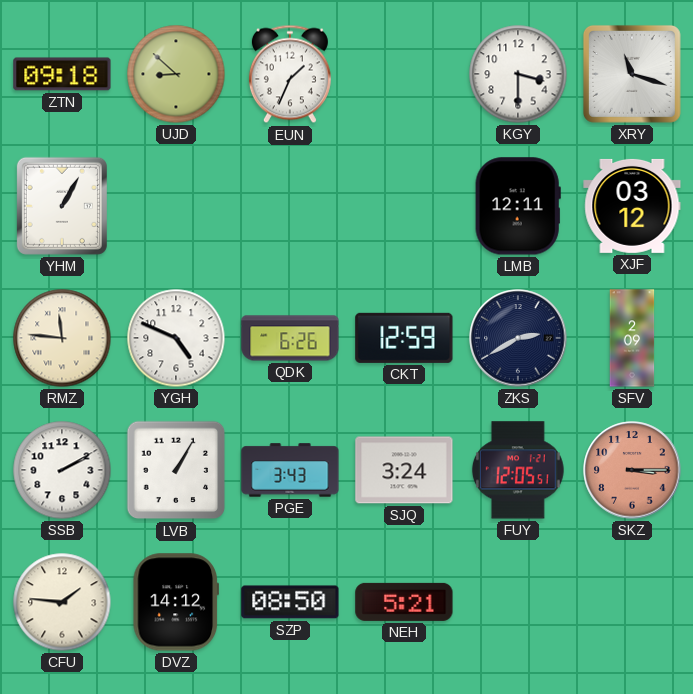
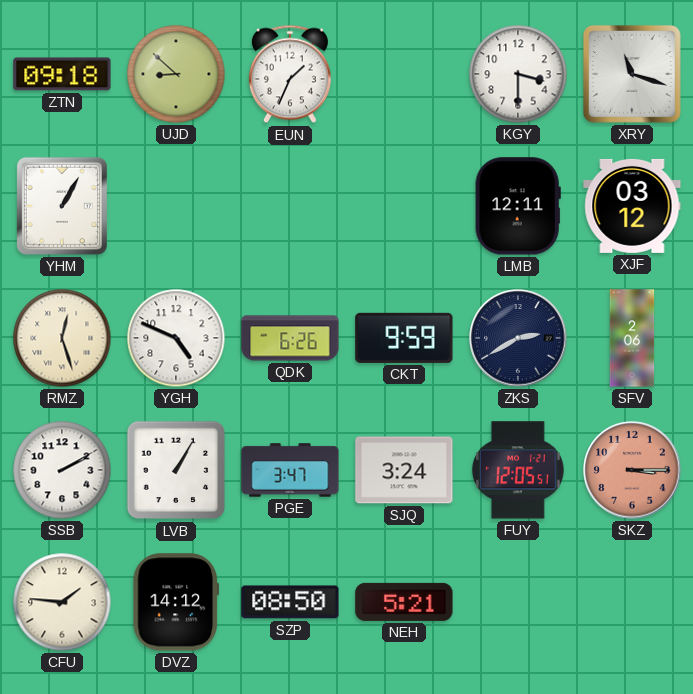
RMZ: 11:46 -> 12:27 (62, 338)
CKT: 12:59 -> 9:59 (404, 338)
SFV: 2:09 -> 2:06 (632, 338)
PGE: 3:43 -> 3:47 (290, 470)
